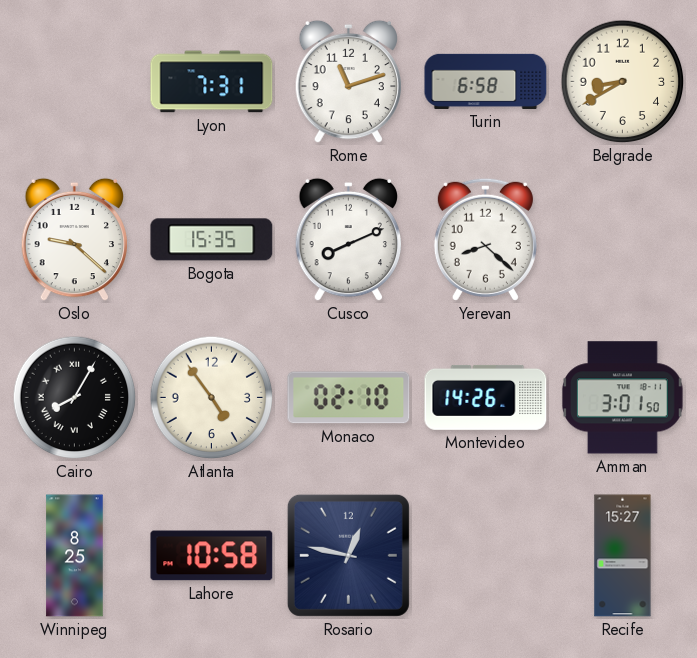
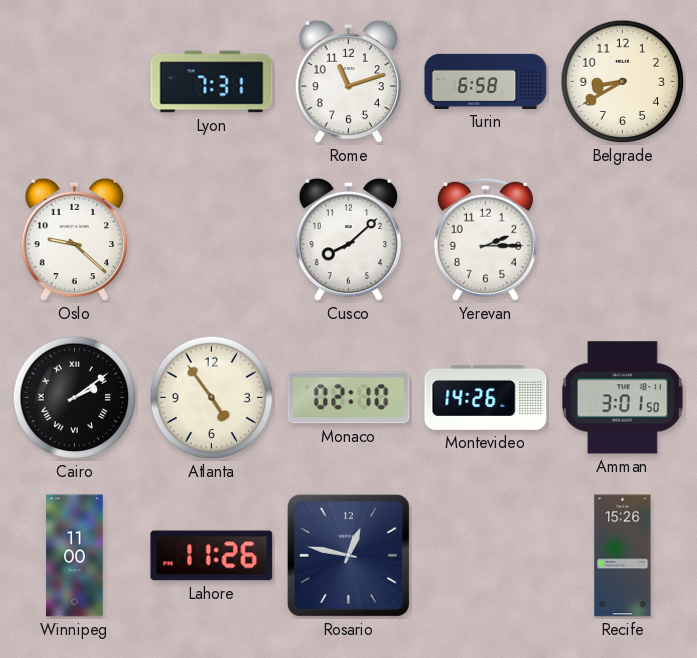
Bogota: 15:35 -> none (212, 240)
Cusco: 8:11 -> 8:08 (348, 240)
Yerevan: 8:22 -> 2:15 (485, 239)
Cairo: 8:05 -> 2:09 (75, 398)
Winnipeg: 8:25 -> 11:00 (75, 556)
Lahore: 10:58 -> 11:26 (212, 556)
Recife: 15:27 -> 15:26 (623, 556)
